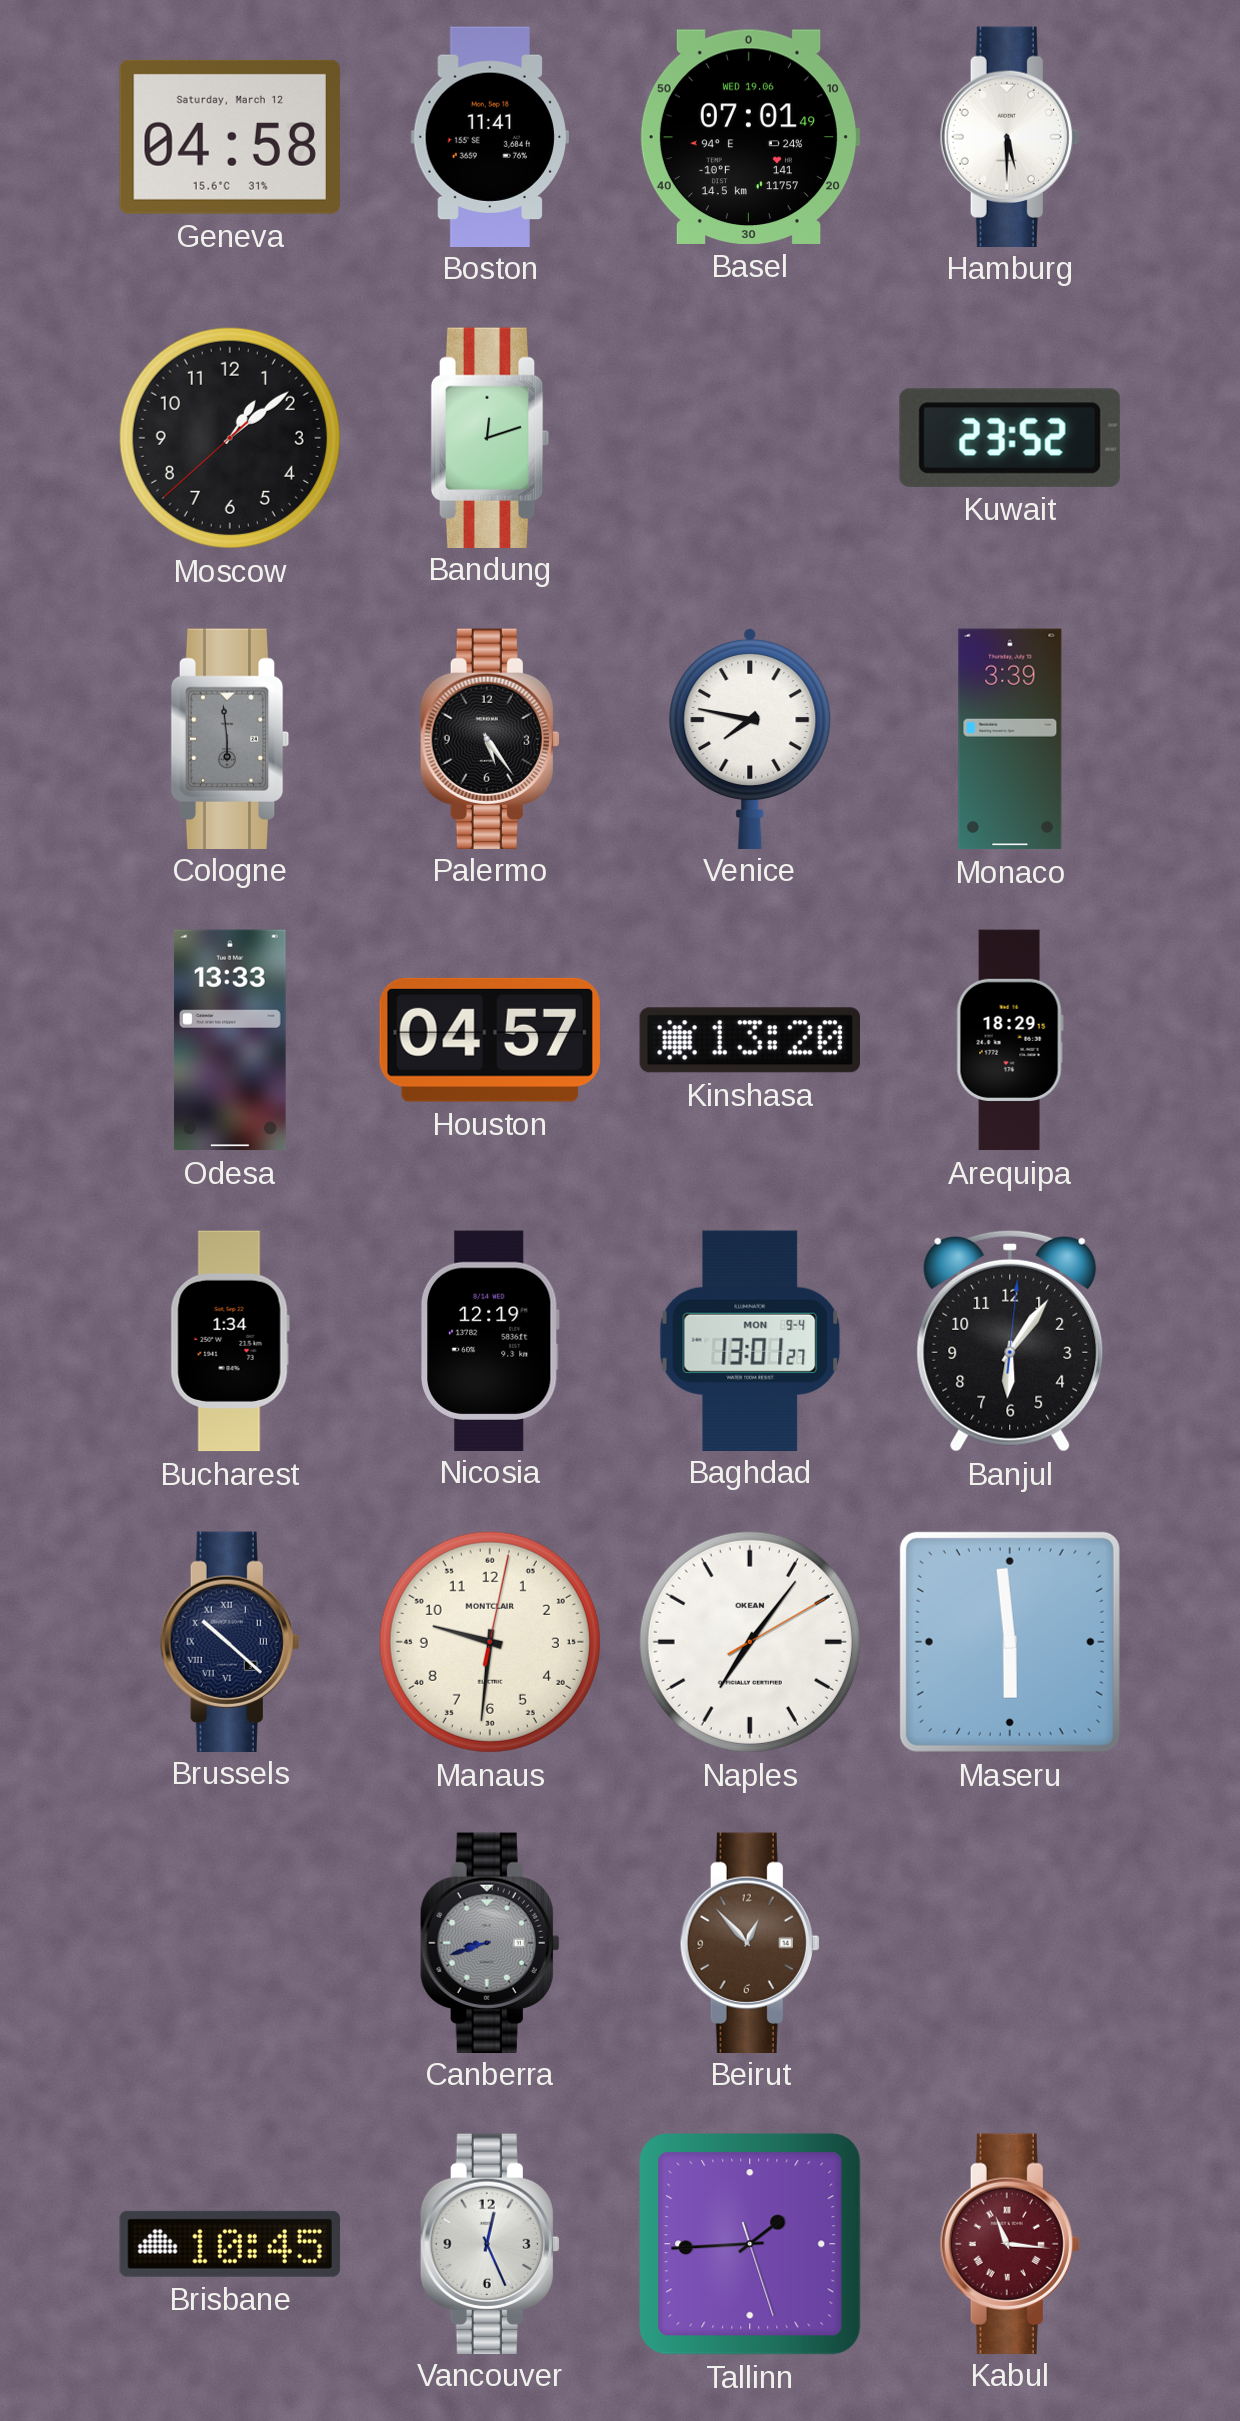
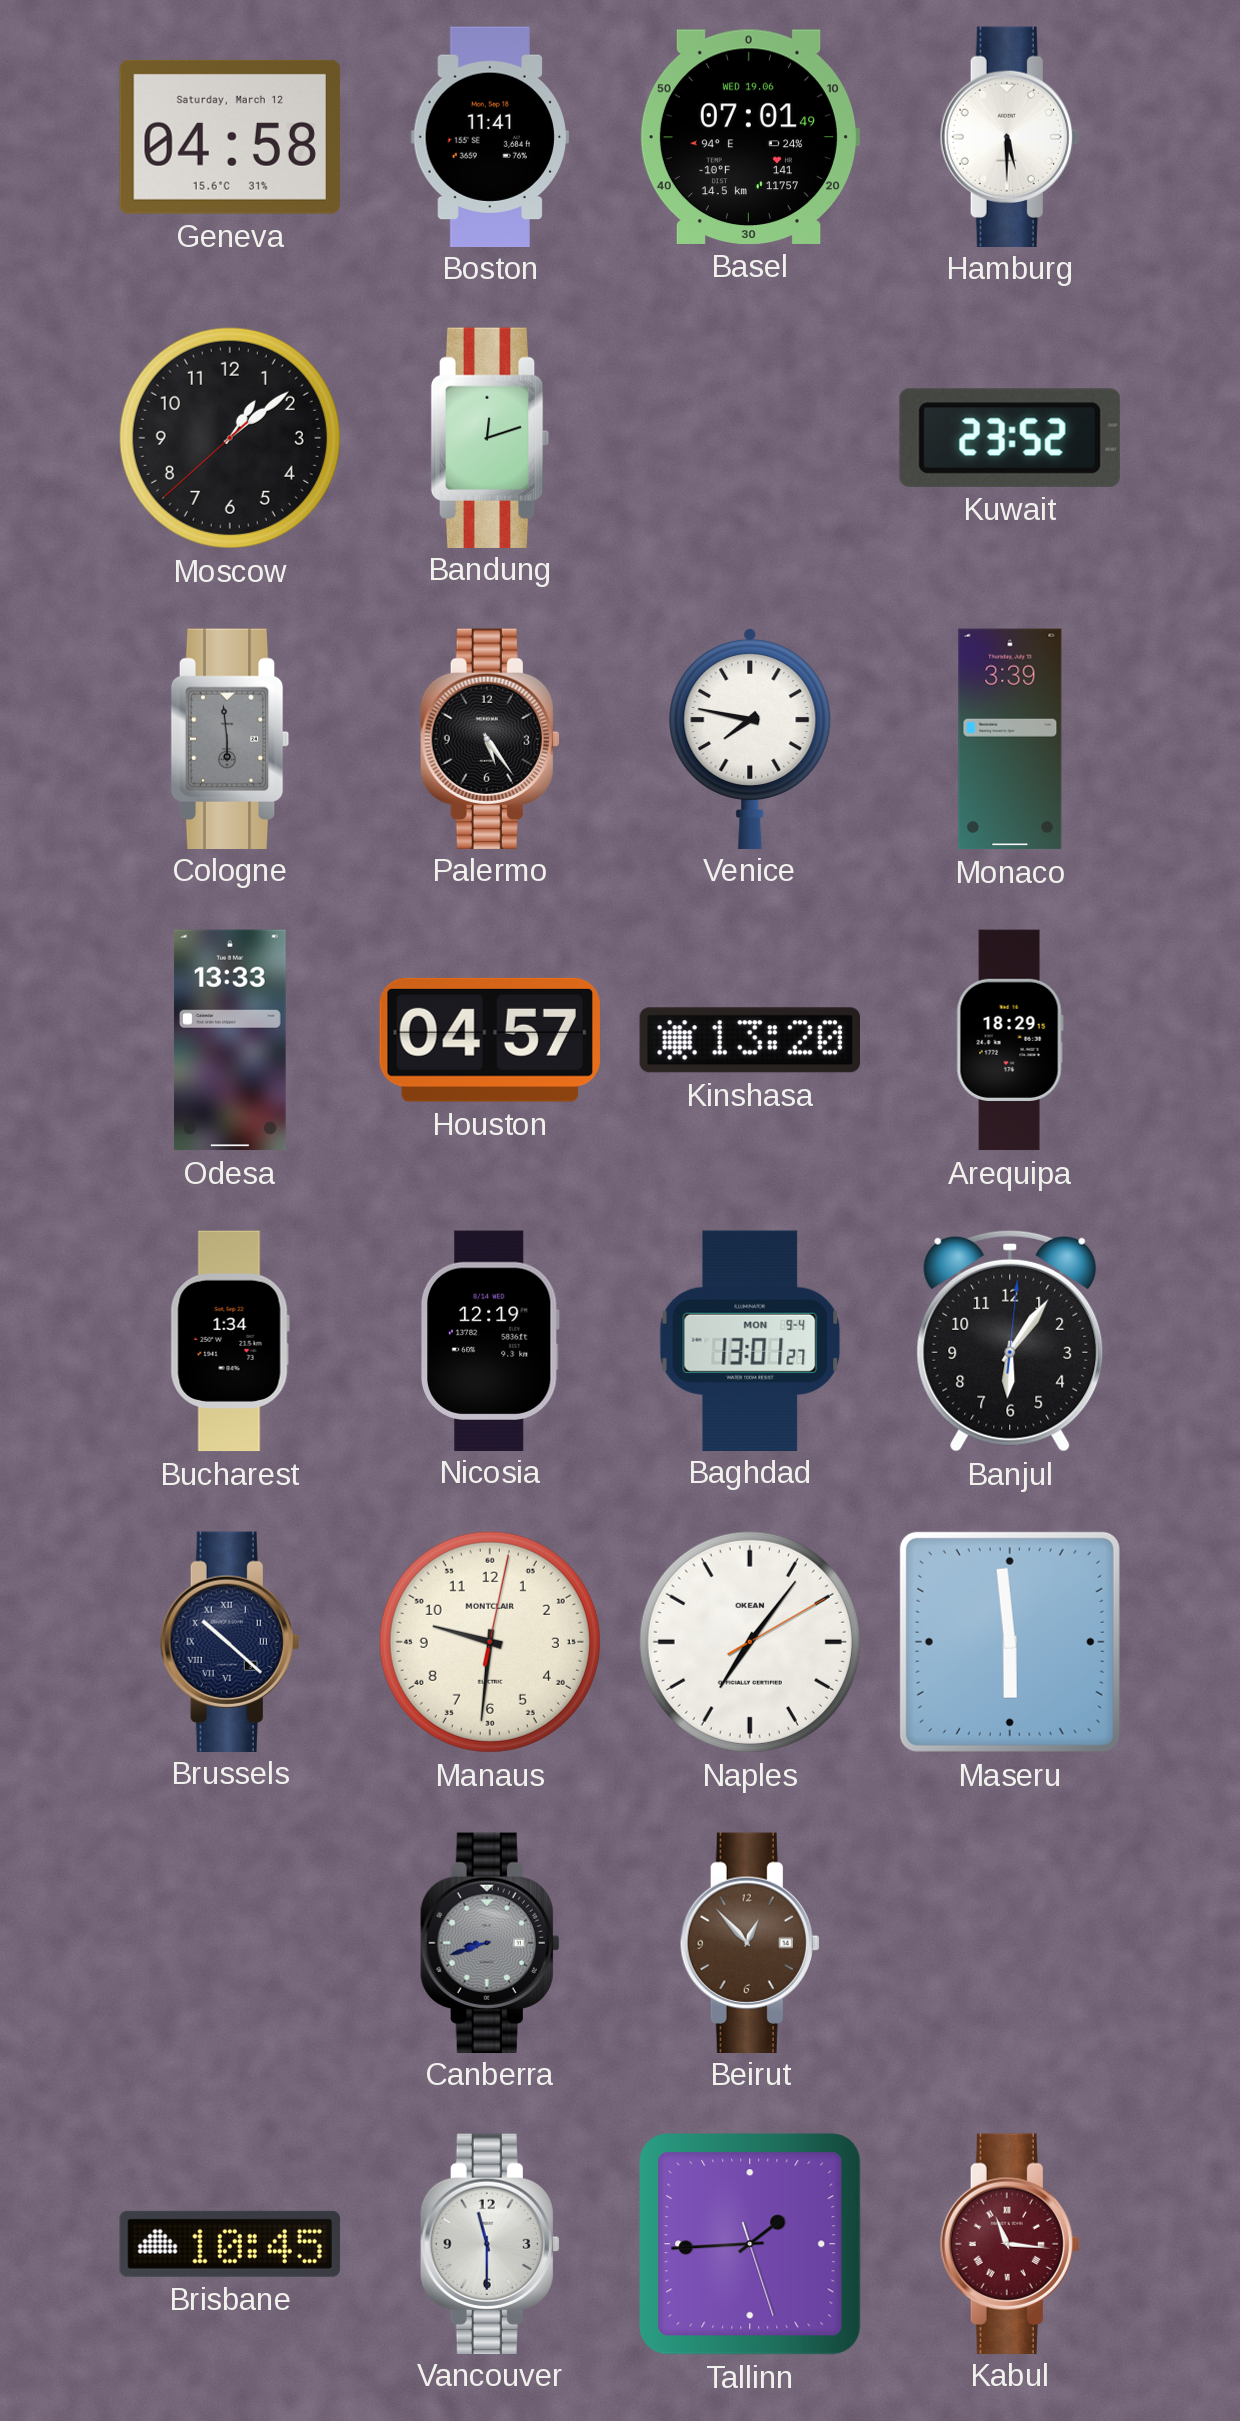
Vancouver: 12:26 -> 11:30 (490, 2243)
